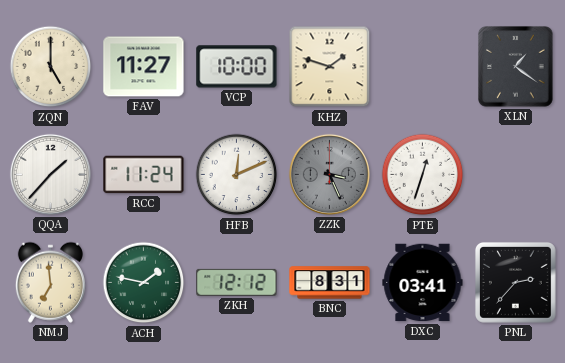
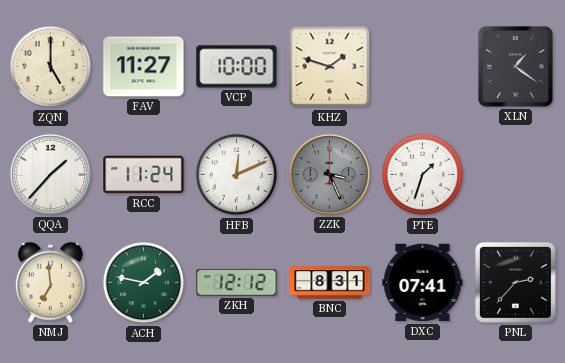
PTE: 12:33 -> 1:33 (423, 175)
DXC: 03:41 -> 07:41 (423, 283)
